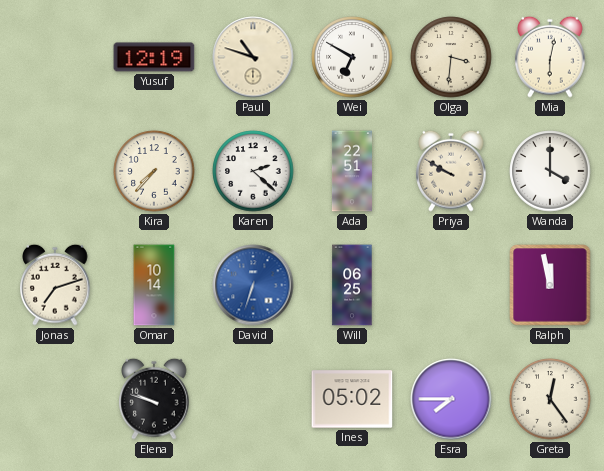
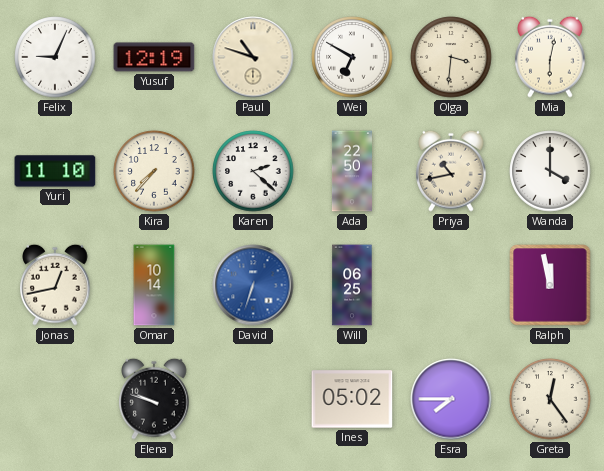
Felix: none -> 9:04 (55, 57)
Yuri: none -> 11:10 (55, 171)
Ada: 22:51 -> 22:50 (352, 171)
Priya: 9:50 -> 10:43 (451, 171)
Jonas: 7:12 -> 12:43 (55, 285)
